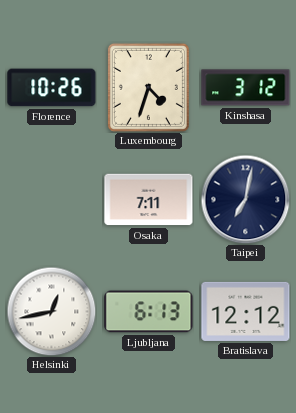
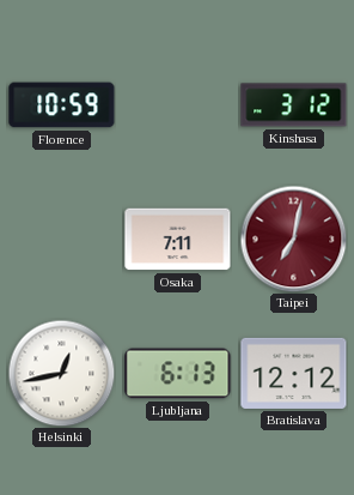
Florence: 10:26 -> 10:59 (62, 105)
Luxembourg: 4:33 -> none (148, 87)
Taipei dial: navy -> burgundy (293, 239)
